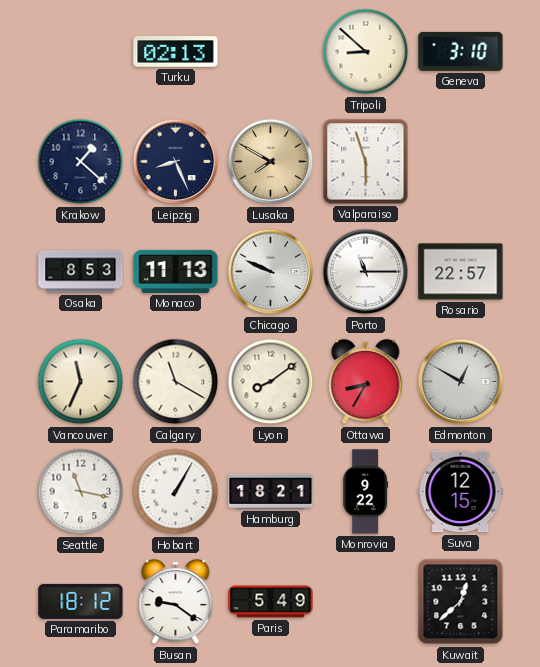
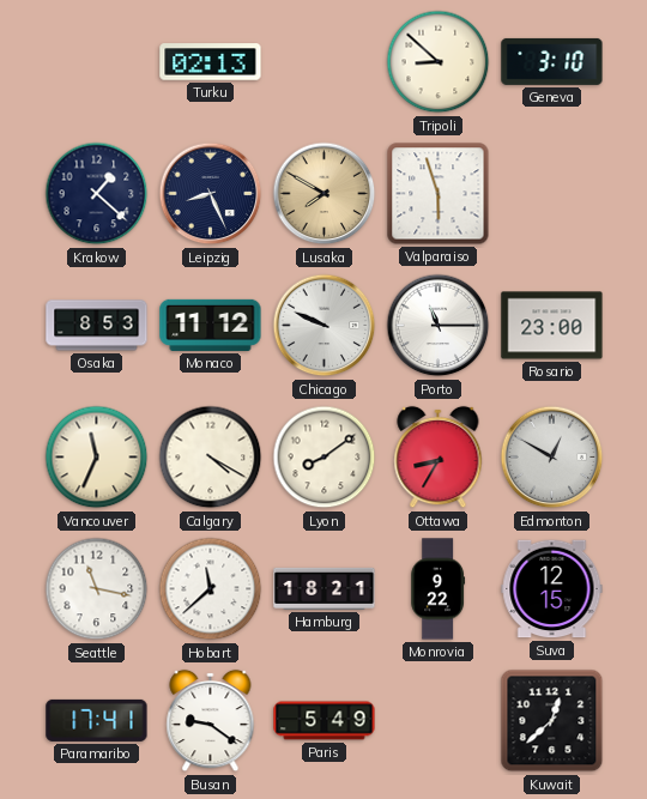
Monaco: 11:13 -> 11:12 (211, 325)
Rosario: 22:57 -> 23:00 (552, 326)
Calgary: 11:20 -> 4:20 (211, 458)
Hobart: 1:05 -> 11:38 (211, 589)
Paramaribo: 18:12 -> 17:41 (97, 720)
